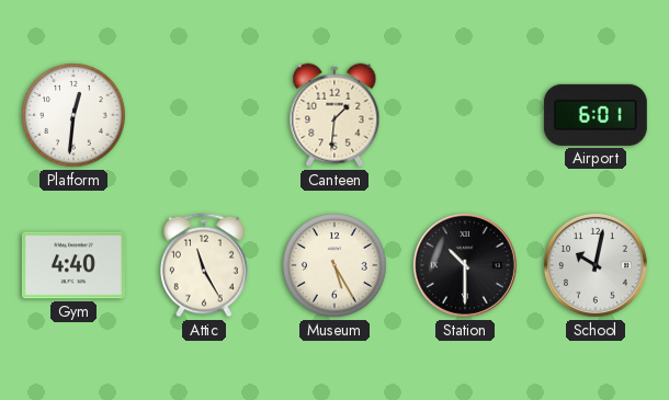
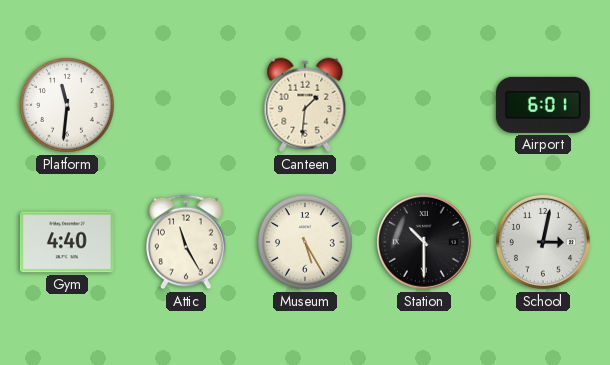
Platform: 12:31 -> 11:31 (67, 105)
School: 10:02 -> 3:02 (543, 242)
